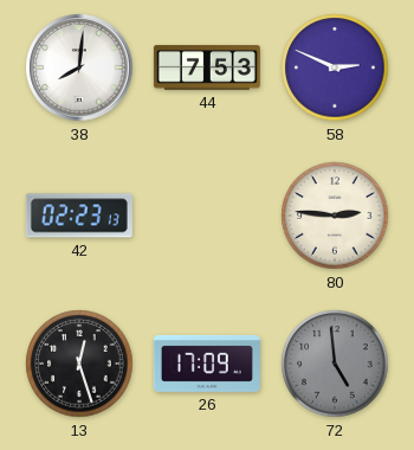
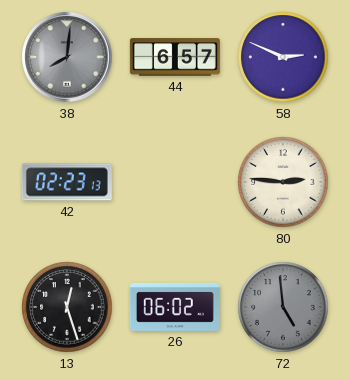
38 dial: white -> grey (67, 57)
44: 7:53 -> 6:57 (175, 57)
26: 17:09 -> 06:02 (175, 307)
